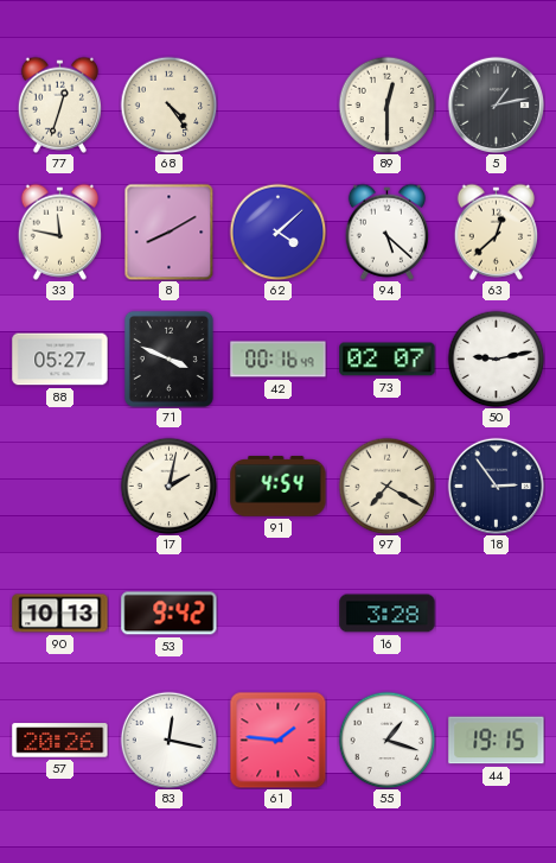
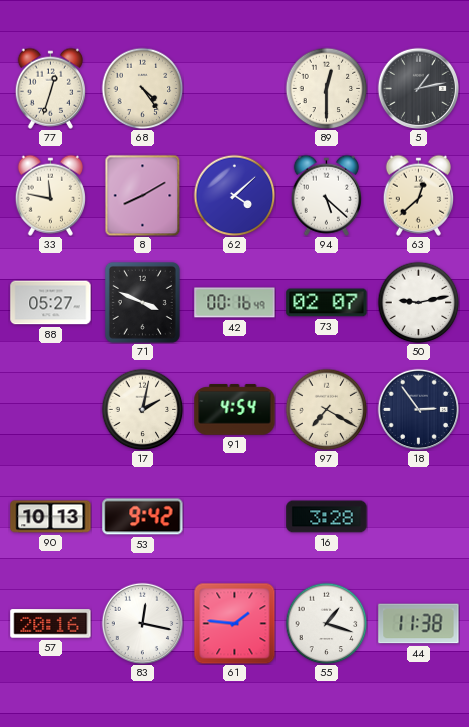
57: 20:26 -> 20:16 (51, 624)
44: 19:15 -> 11:38 (419, 624)
